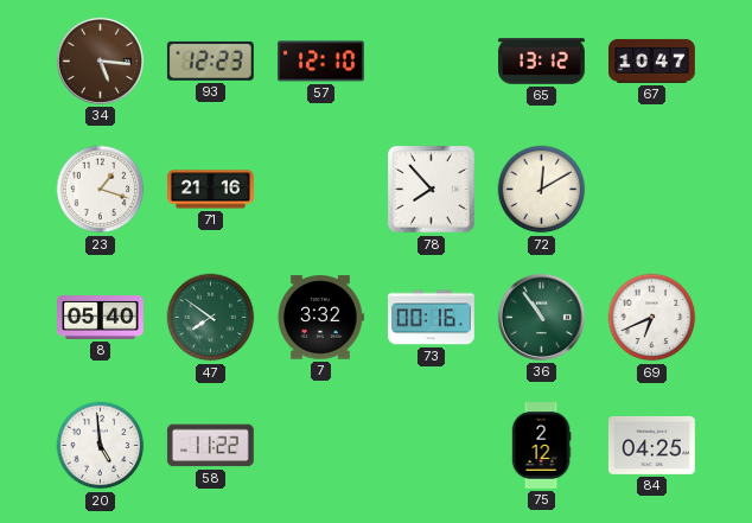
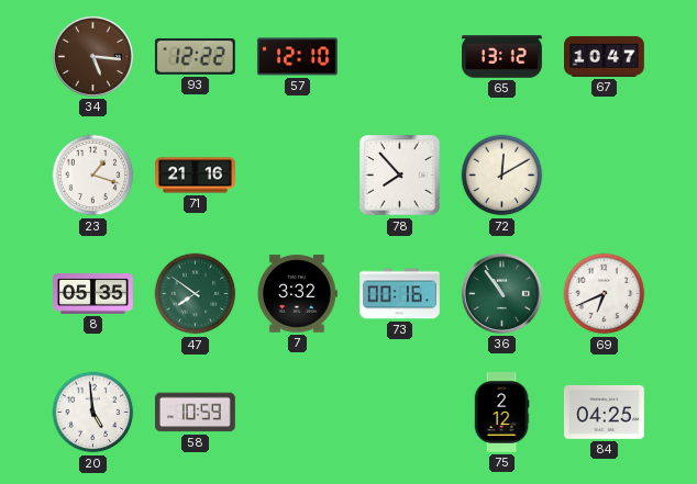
93: 12:23 -> 12:22 (195, 56)
8: 05:40 -> 05:35 (93, 294)
58: 11:22 -> 10:59 (195, 413)
